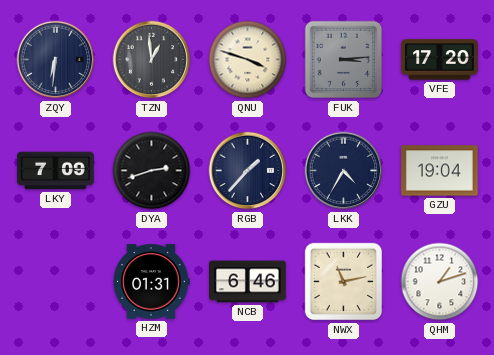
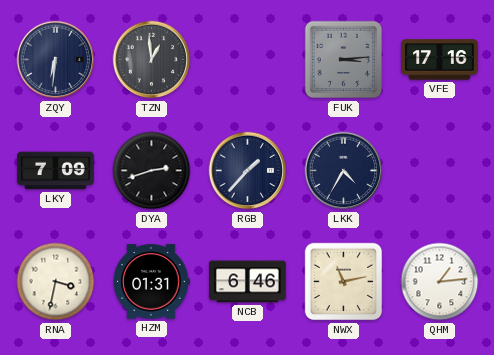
QNU: 3:48 -> none (248, 60)
VFE: 17:20 -> 17:16 (440, 60)
GZU: 19:04 -> none (440, 171)
RNA: none -> 3:32 (56, 282)
QHM: 1:12 -> 1:14 (440, 282)
